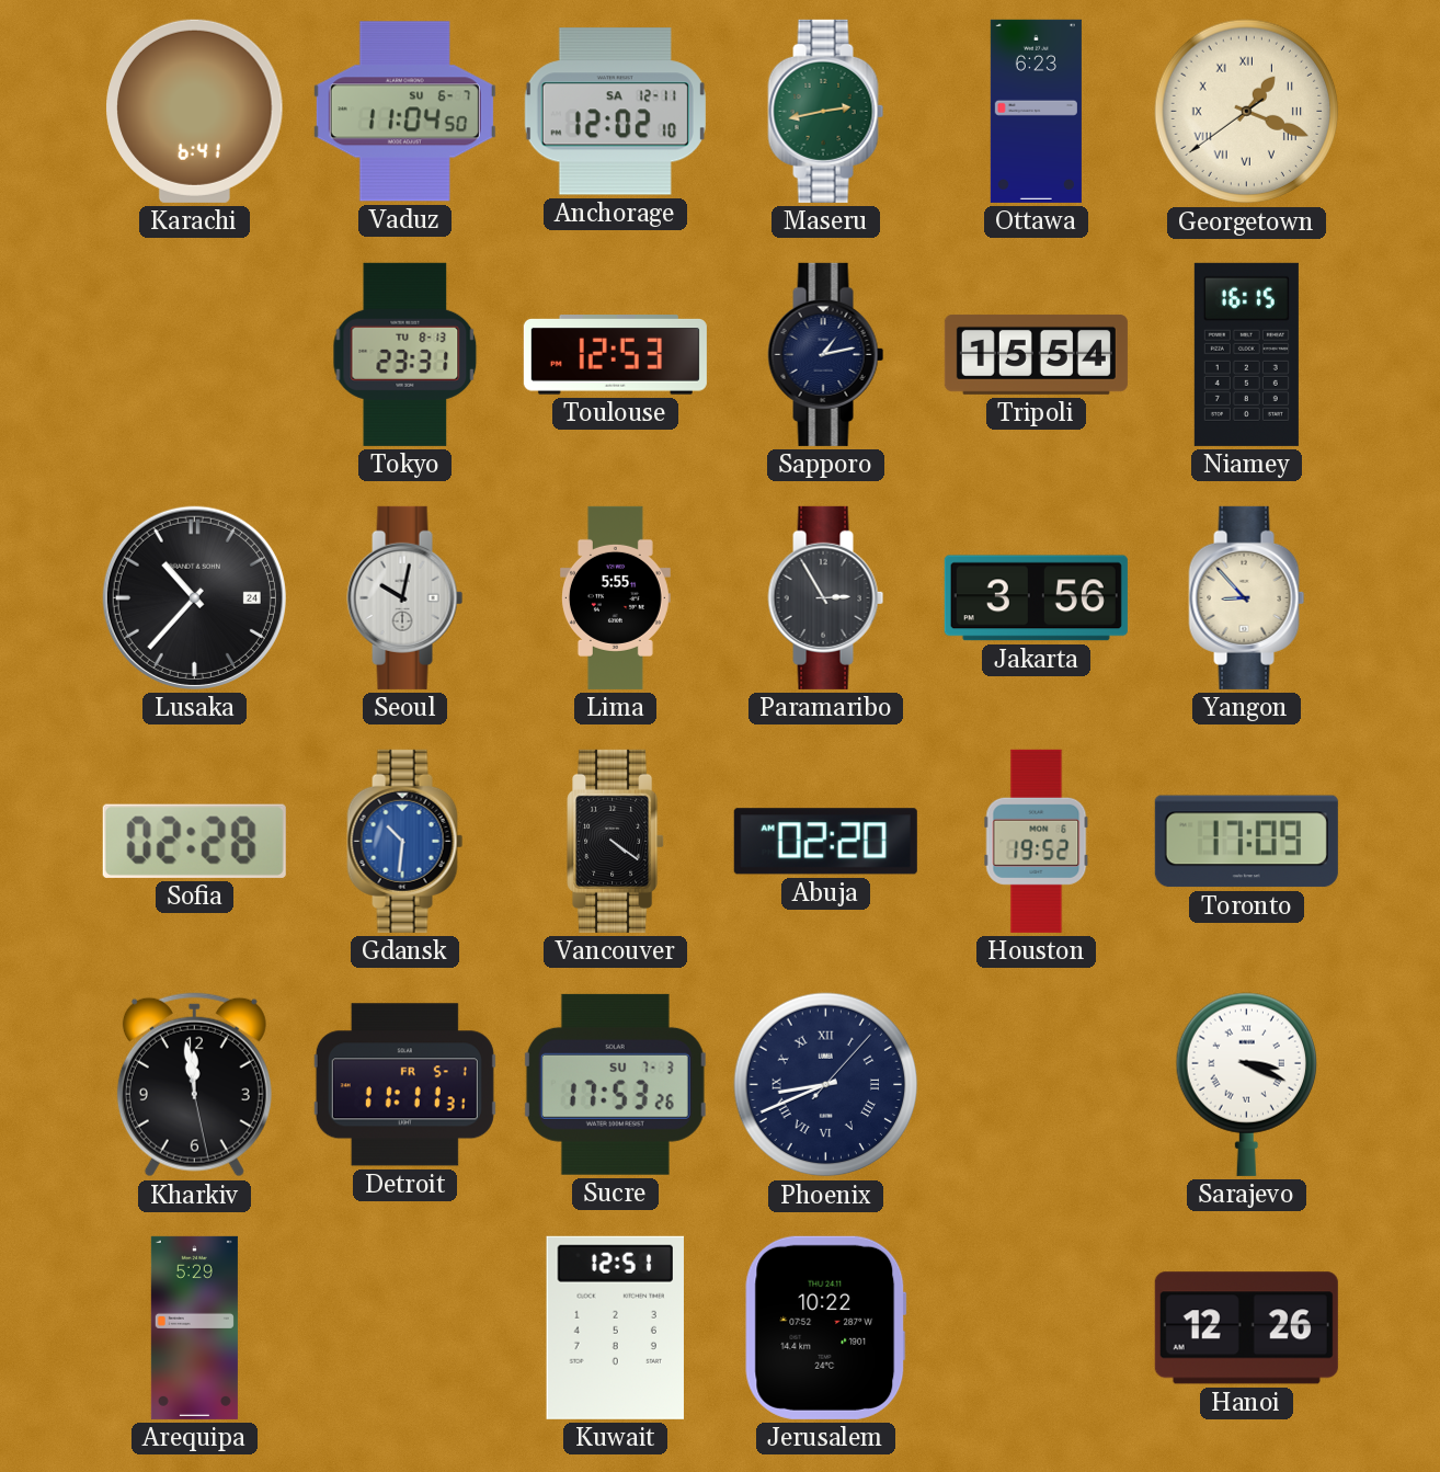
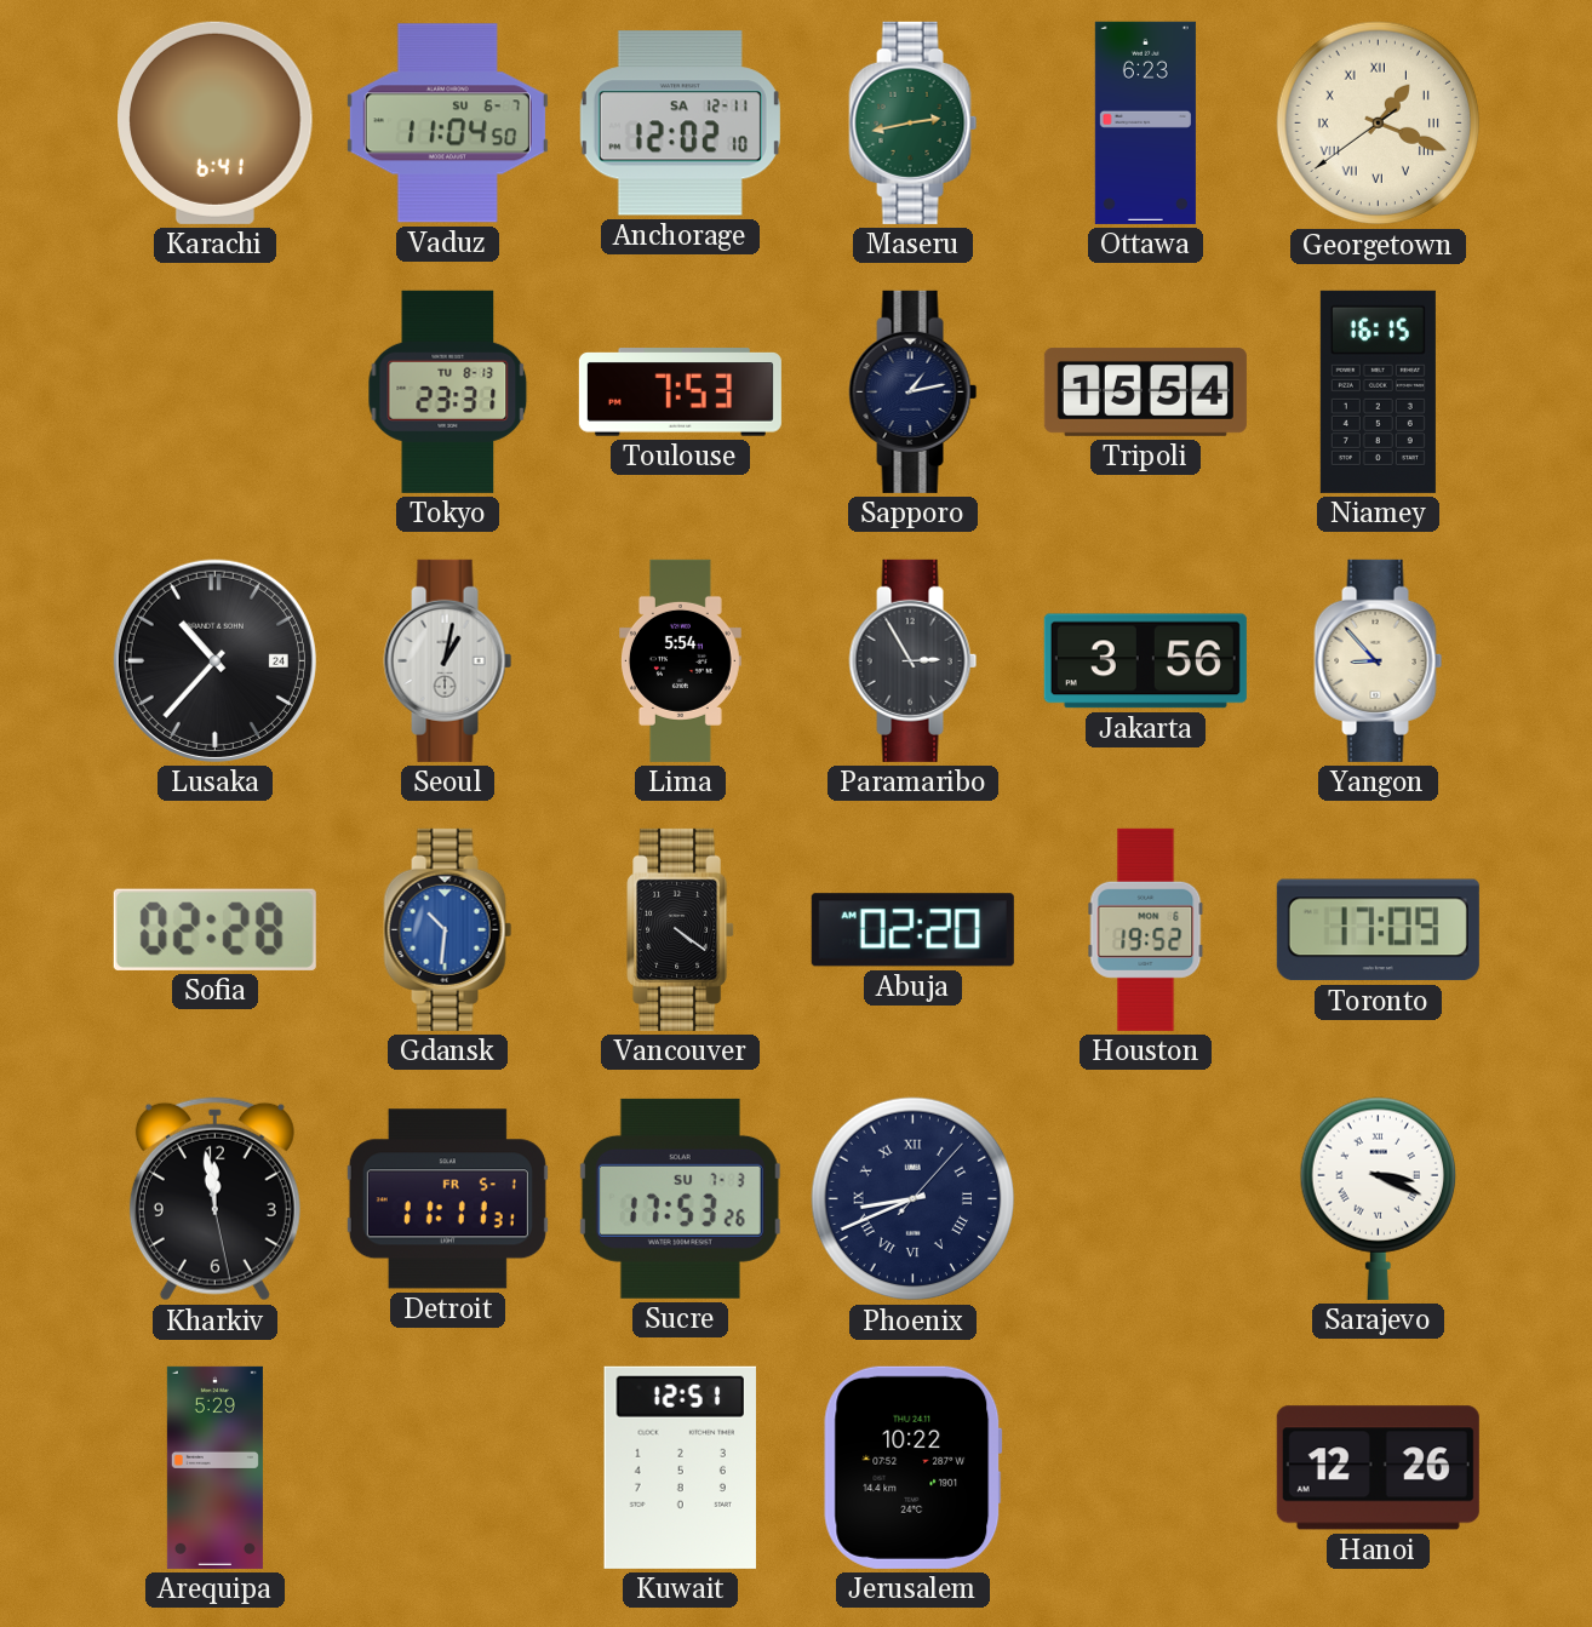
Toulouse: 12:53 -> 7:53 (680, 393)
Seoul: 10:02 -> 1:02 (448, 660)
Lima: 5:55 -> 5:54 (680, 660)
